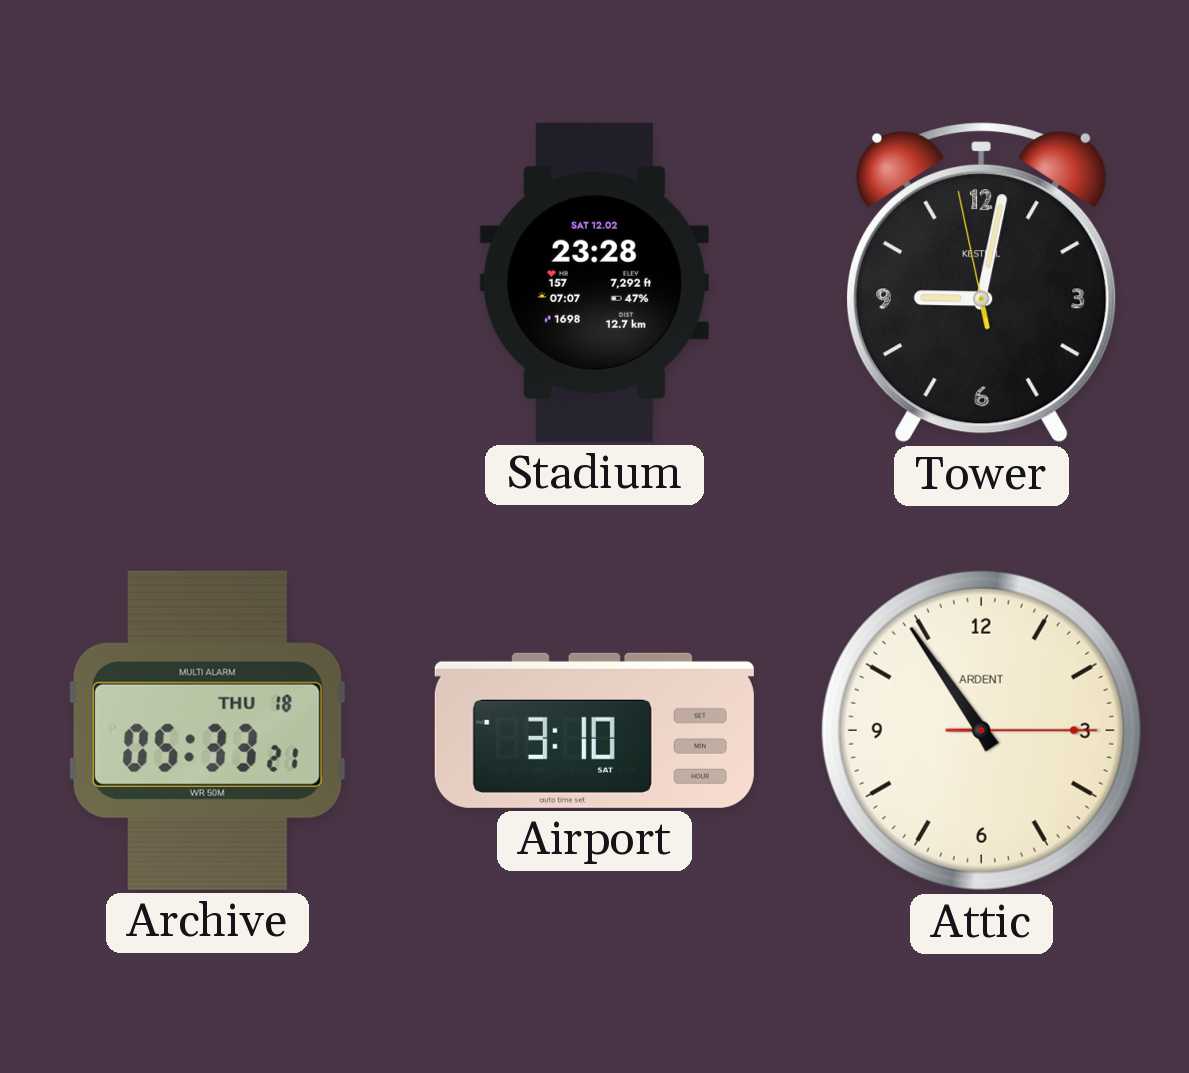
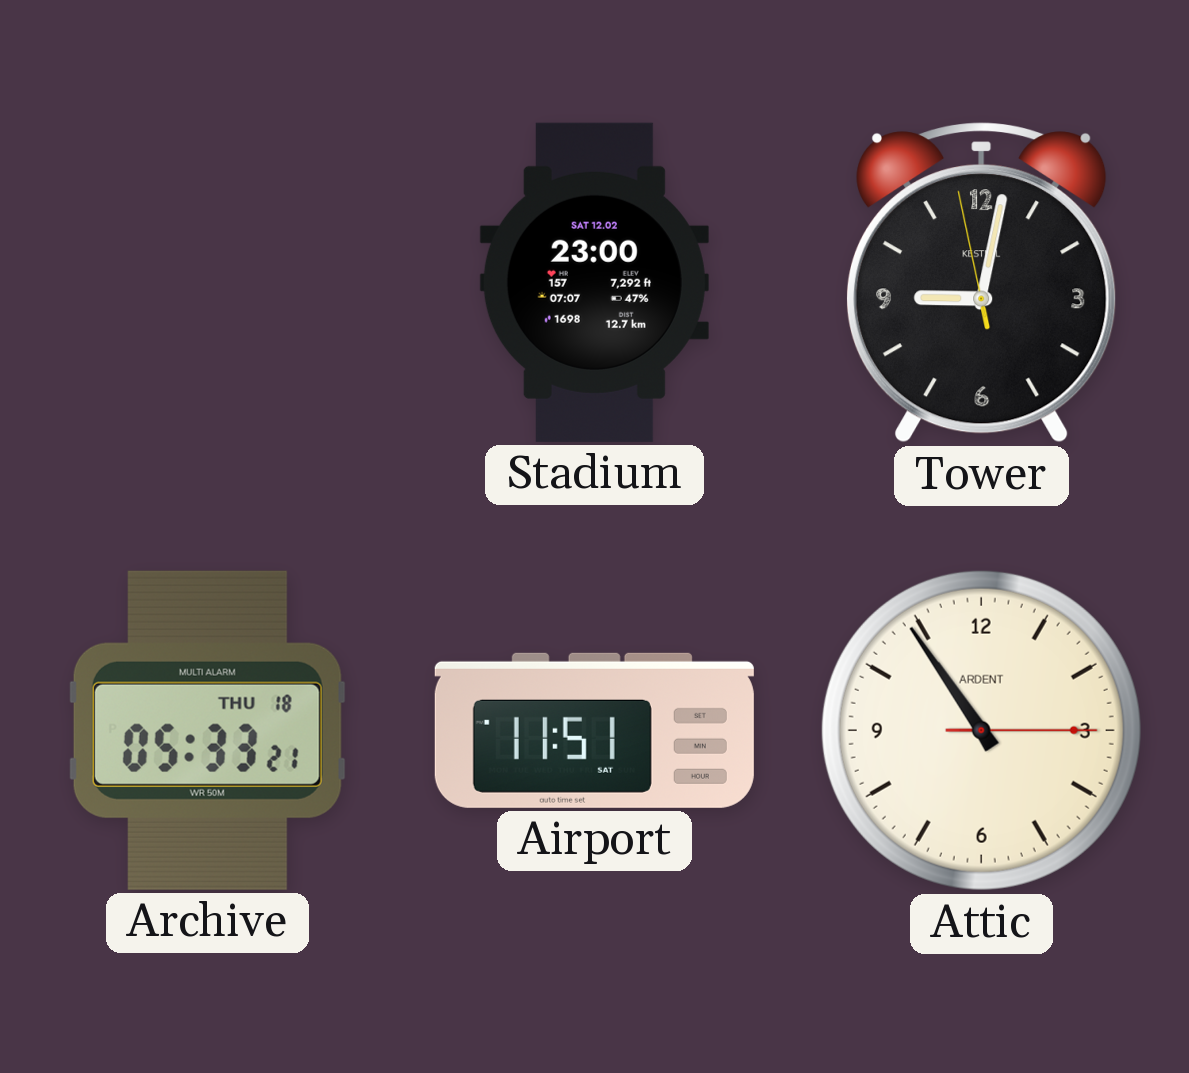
Stadium: 23:28 -> 23:00 (594, 282)
Airport: 3:10 -> 11:51 (594, 730)
